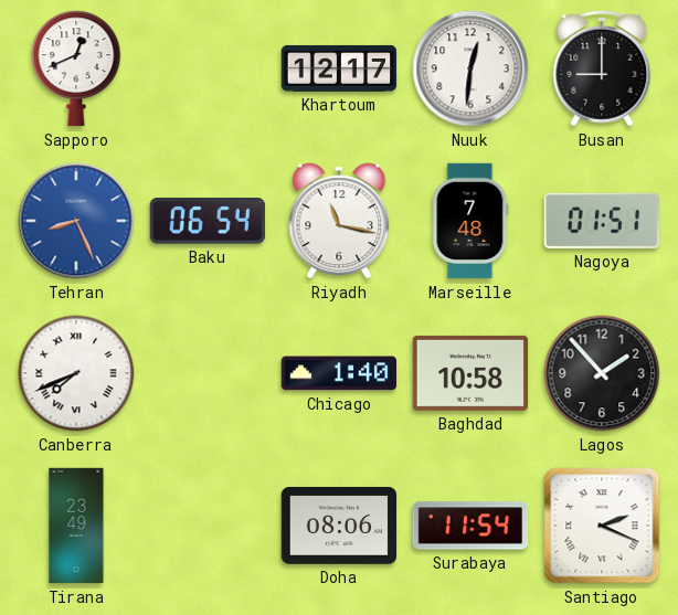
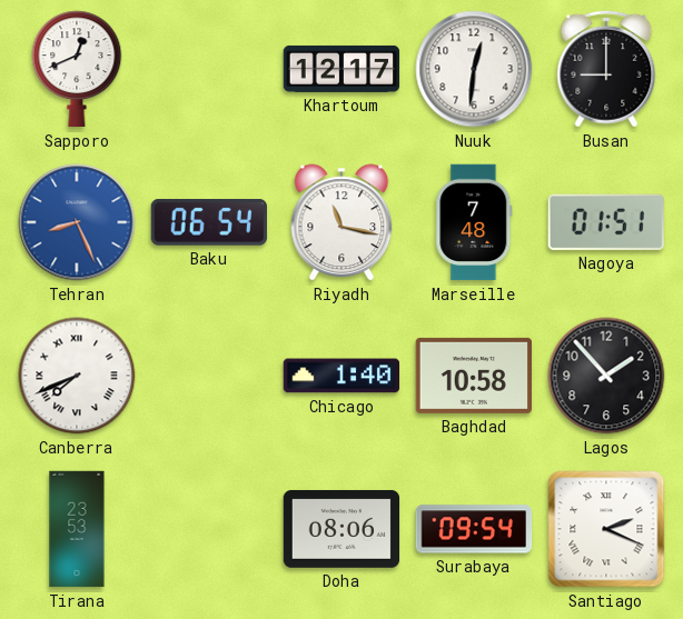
Tirana: 23:49 -> 23:53 (77, 529)
Surabaya: 11:54 -> 09:54 (474, 529)
